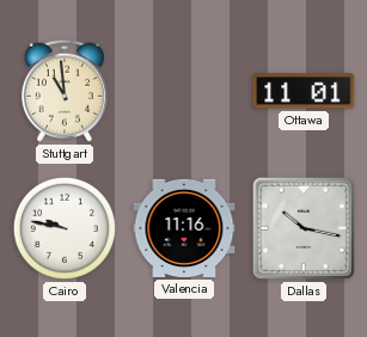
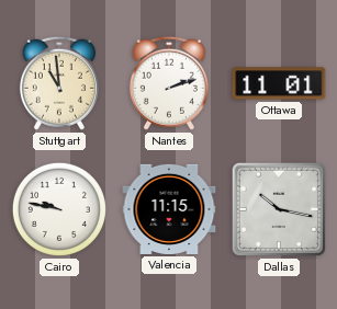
Nantes: none -> 2:12 (169, 83)
Valencia: 11:16 -> 11:15 (169, 209)
